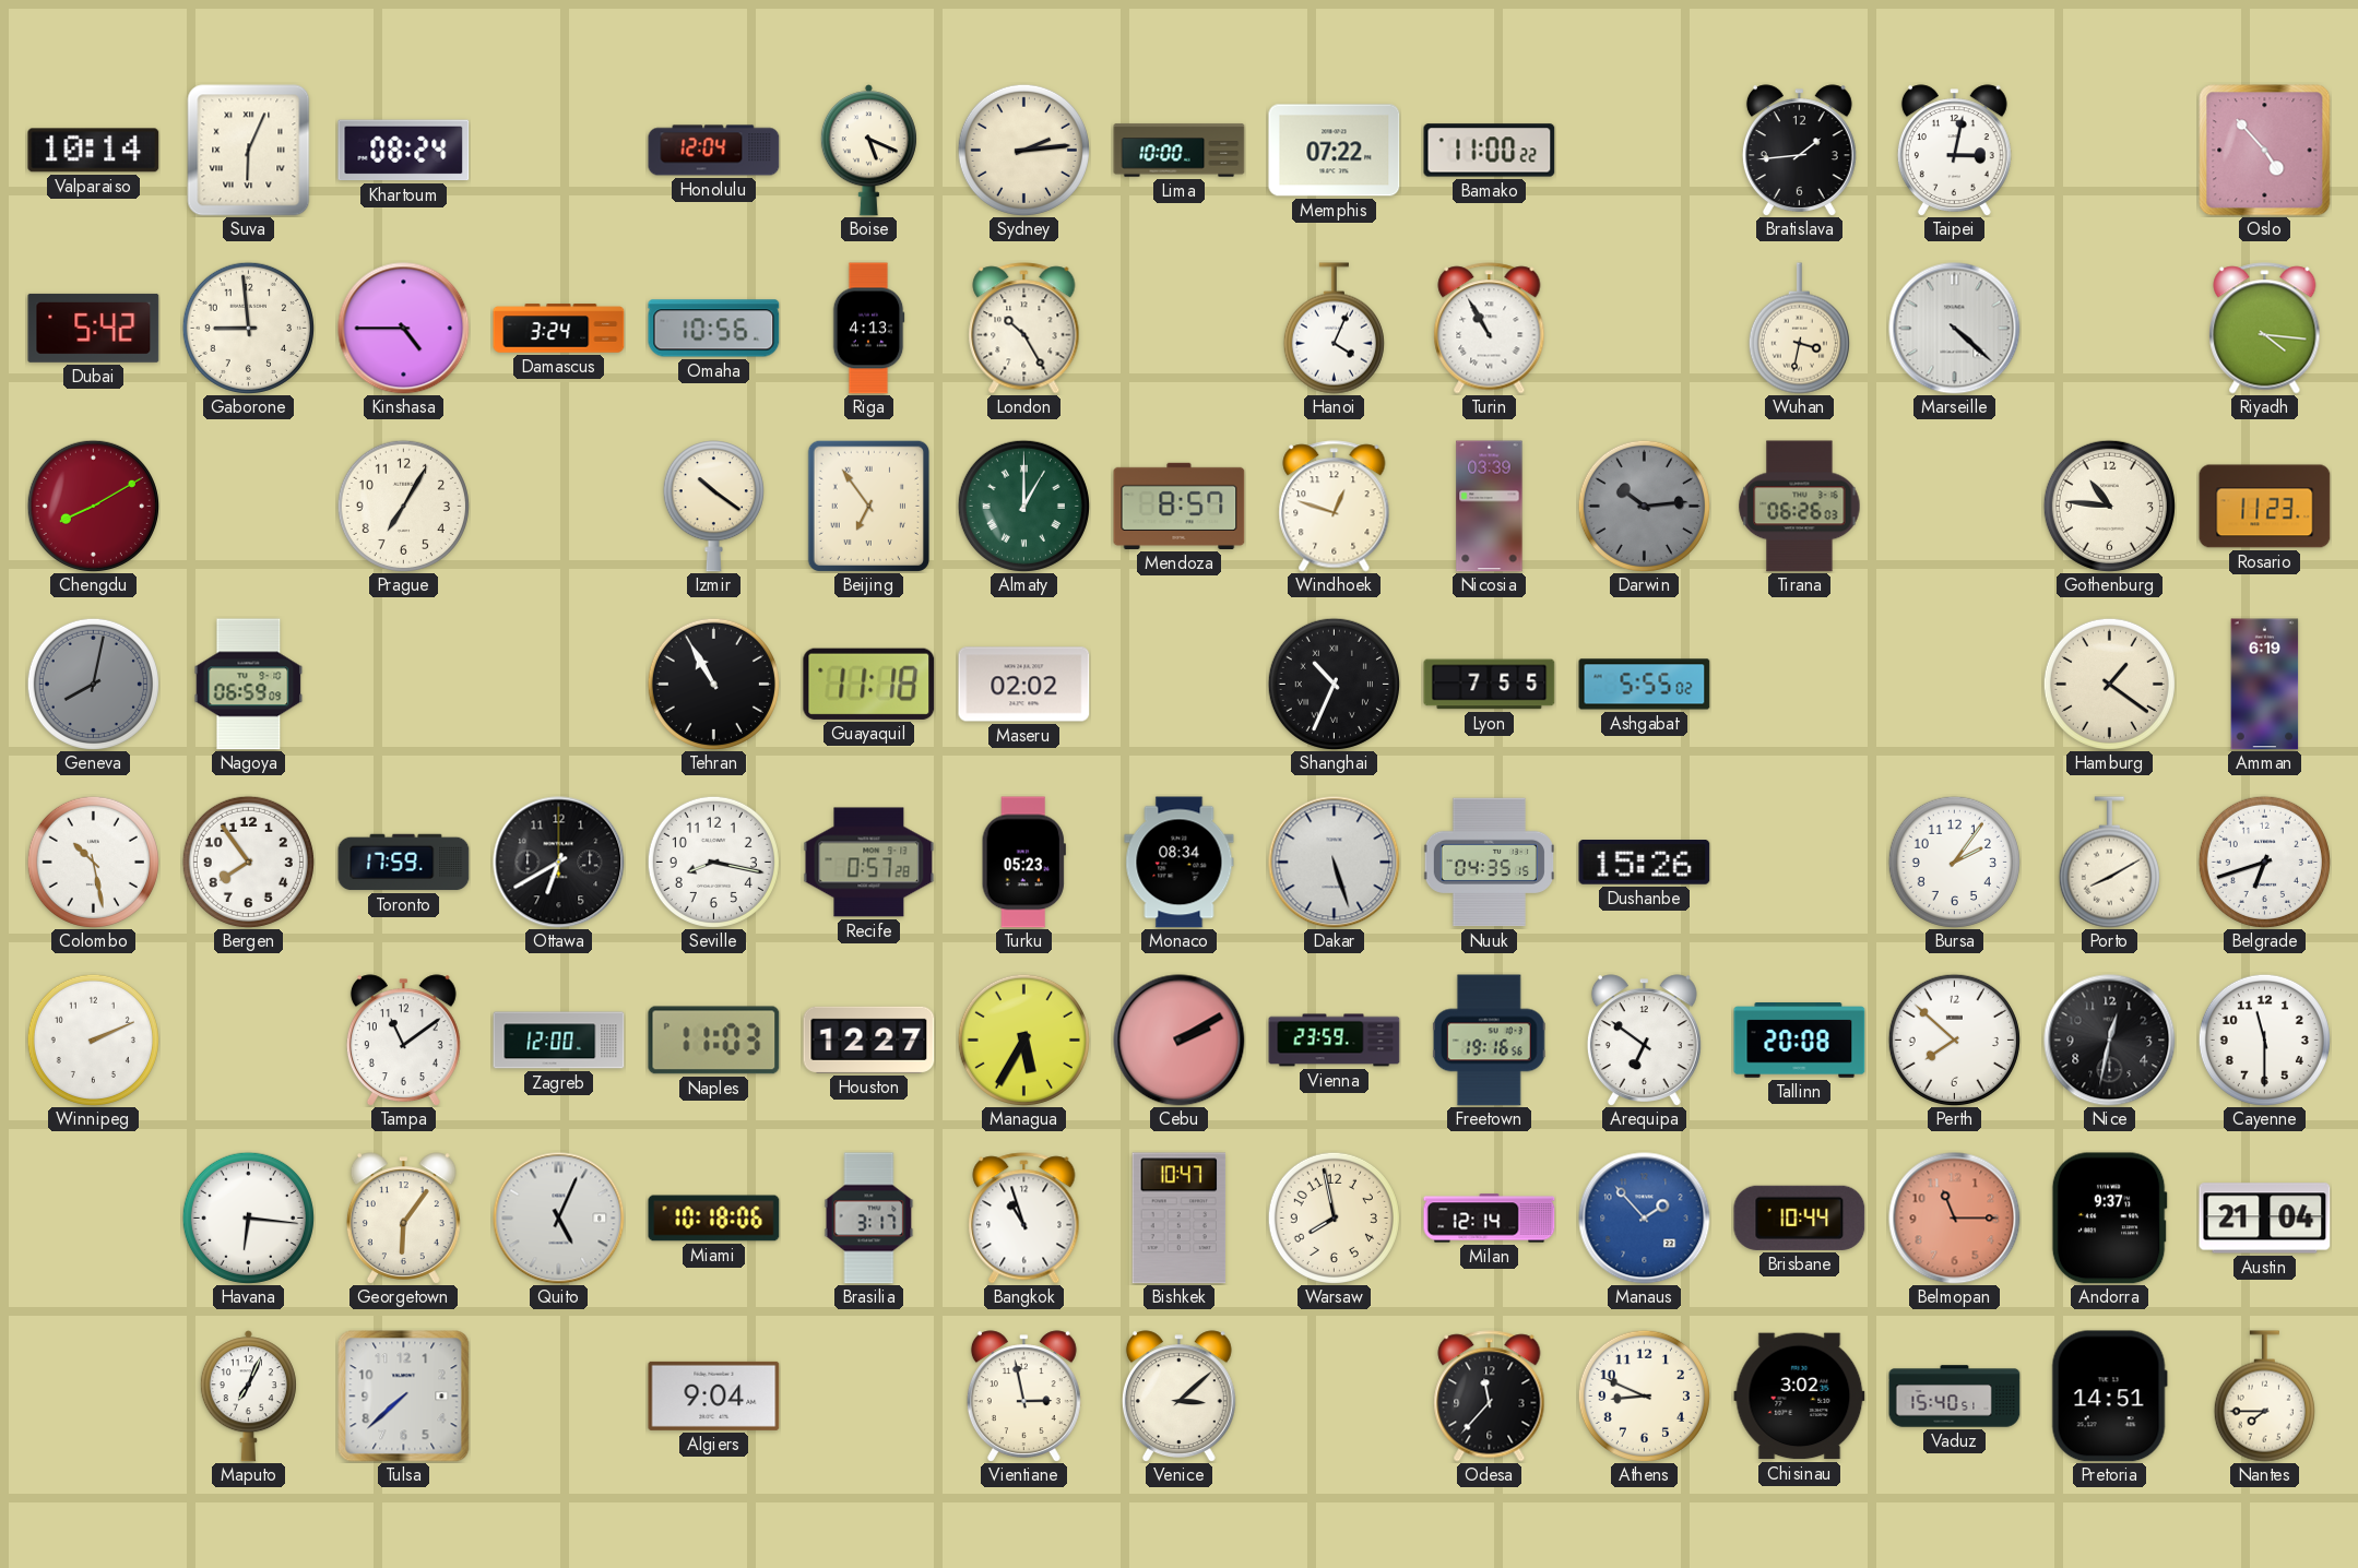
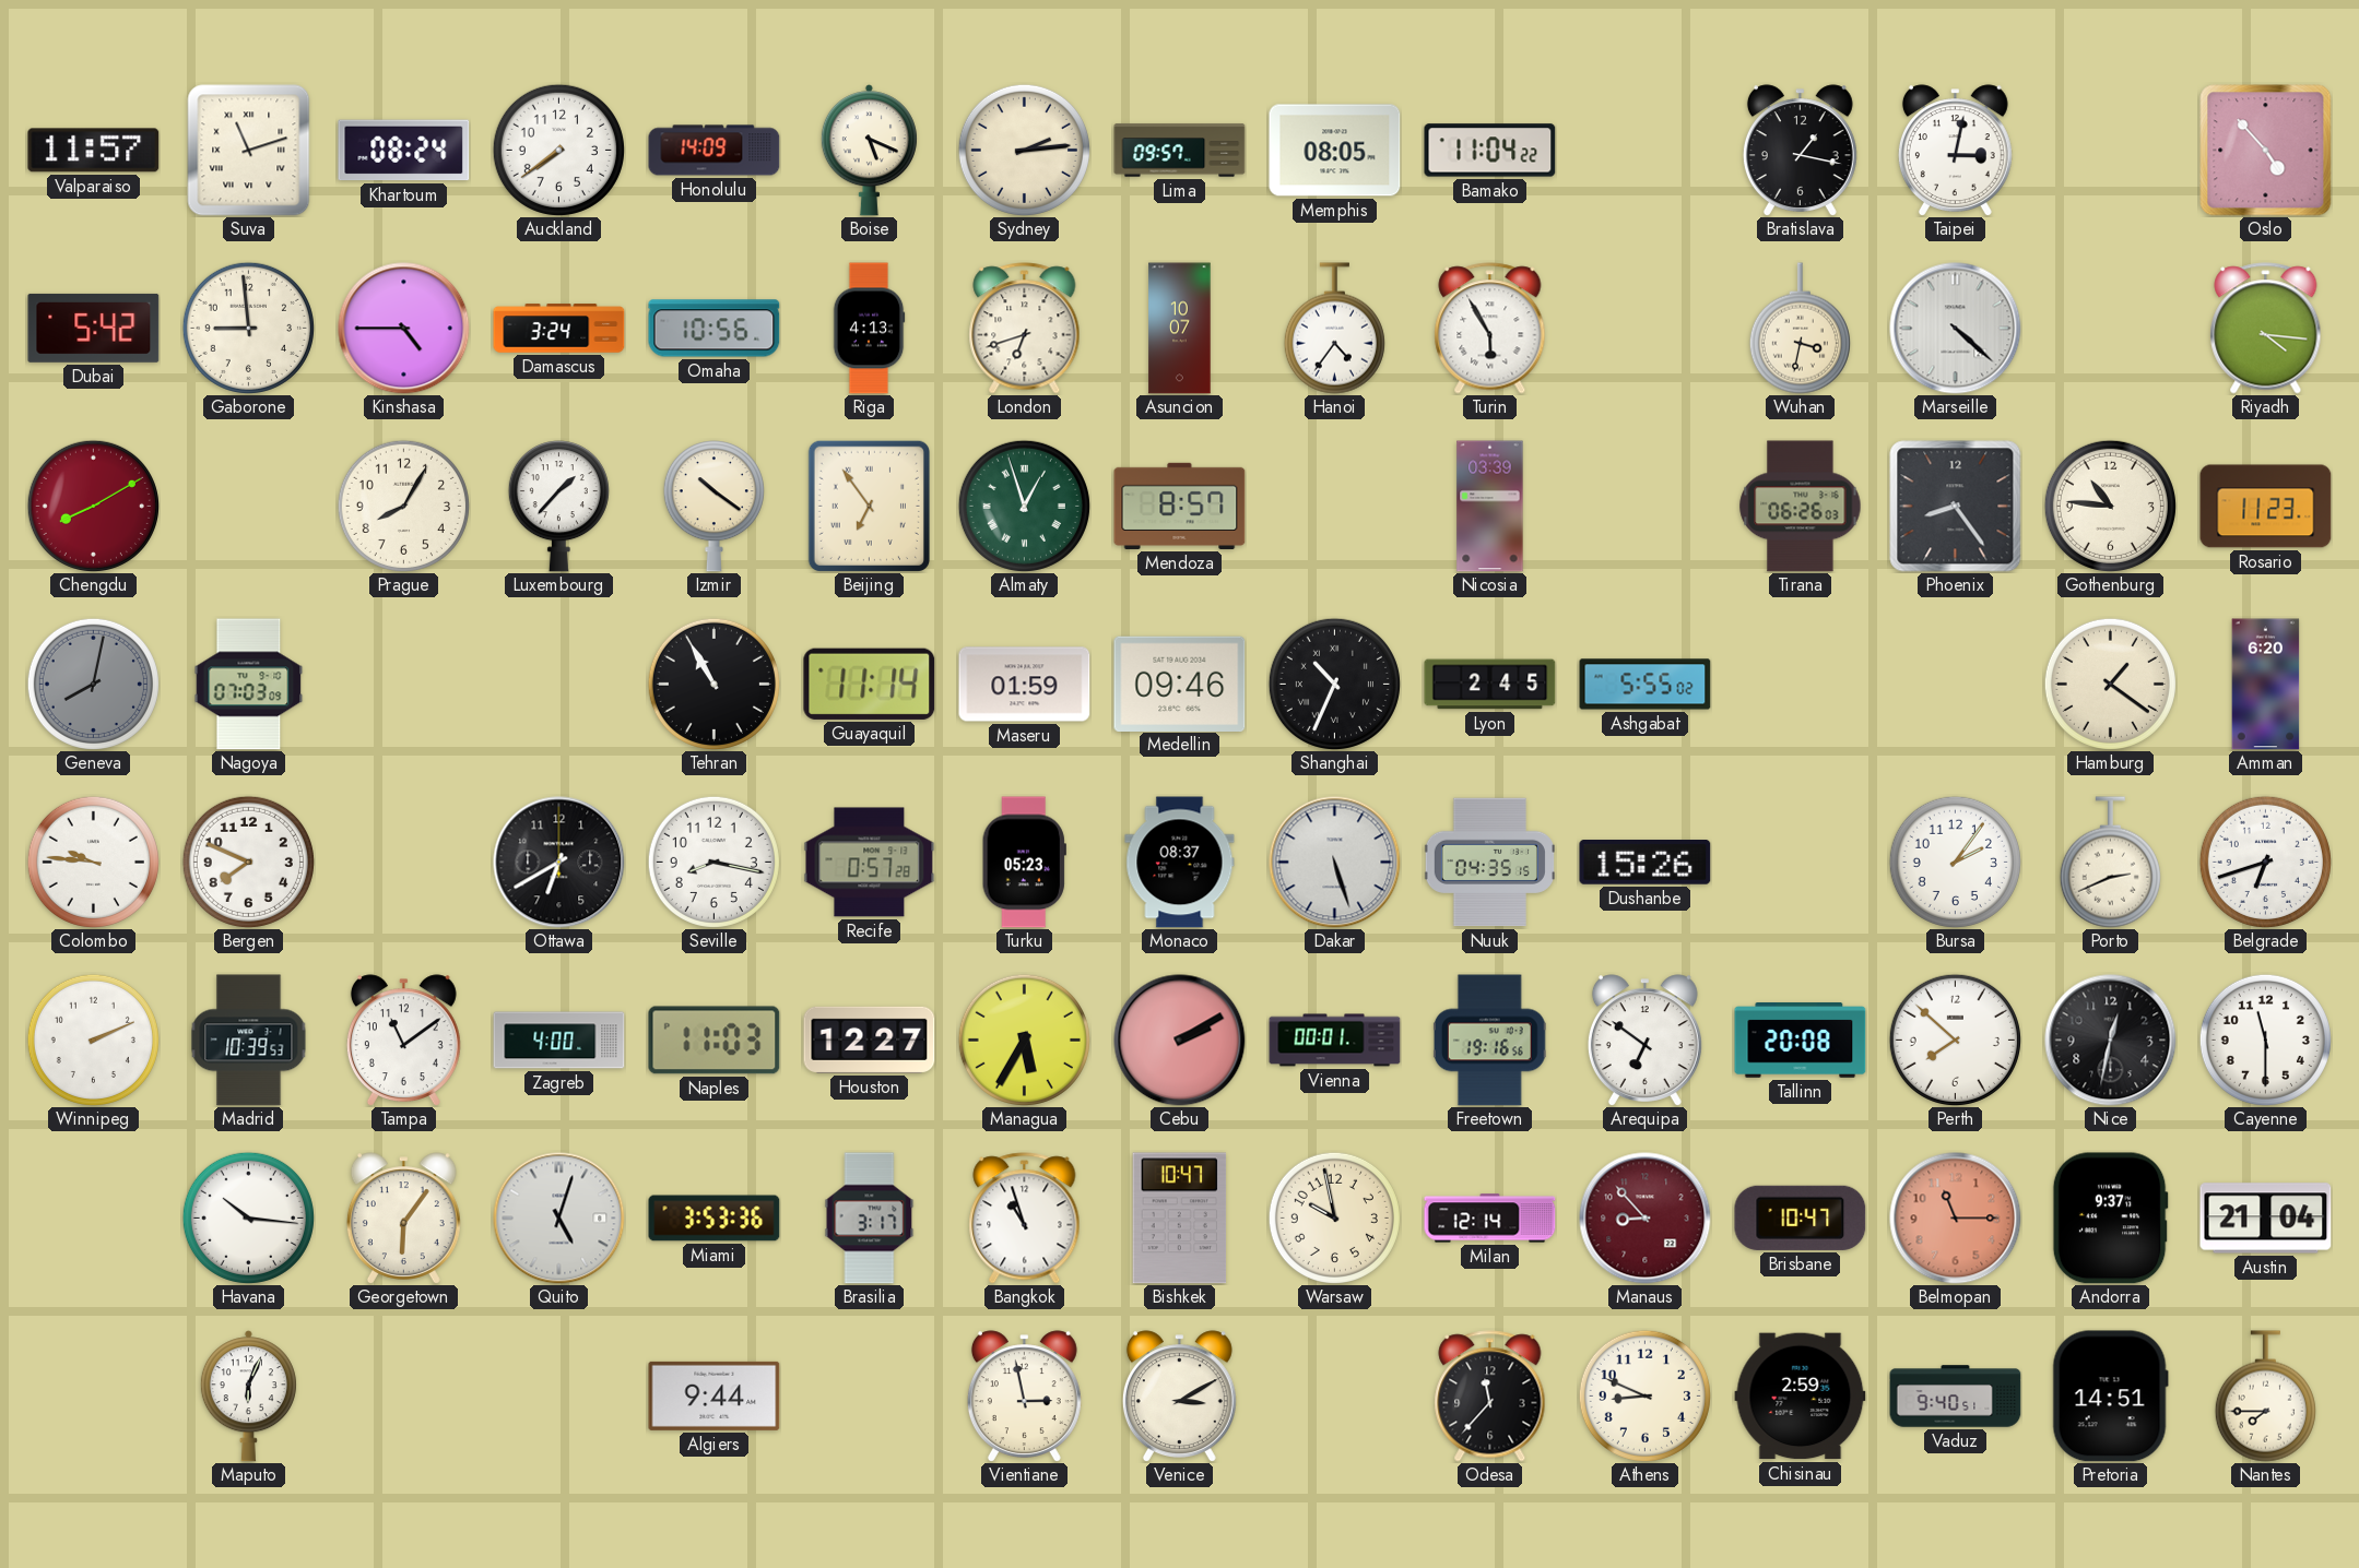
Valparaiso: 10:14 -> 11:57 (94, 151)
Suva: 6:04 -> 11:12 (249, 151)
Auckland: none -> 7:39 (558, 150)
Honolulu: 12:04 -> 14:09 (715, 151)
Lima: 10:00 -> 09:57 (1180, 151)
Memphis: 07:22 -> 08:05 (1335, 151)
Bamako: 11:00 -> 11:04 (1490, 151)
Bratislava: 1:44 -> 1:17 (1800, 150)
London: 10:25 -> 6:42 (1025, 329)
Asuncion: none -> 10:07 (1180, 329)
Hanoi: 4:04 -> 4:36 (1334, 329)
Turin: 10:55 -> 5:55 (1490, 329)
Prague: 7:05 -> 8:05 (403, 506)
Luxembourg: none -> 1:37 (558, 507)
Almaty: 1:00 -> 12:57 (1024, 506)
Windhoek: 12:48 -> none (1335, 507)
Darwin: 10:14 -> none (1644, 506)
Phoenix: none -> 8:24 (1956, 507)
Nagoya: 06:59 -> 07:03 (249, 685)
Guayaquil: 11:18 -> 11:14 (870, 684)
Maseru: 02:02 -> 01:59 (1025, 685)
Medellin: none -> 09:46 (1180, 684)
Lyon: 7:55 -> 2:45 (1490, 685)
Amman: 6:19 -> 6:20 (2266, 685)
Colombo: 10:28 -> 9:46 (93, 862)
Bergen: 7:54 -> 7:49 (248, 862)
Toronto: 17:59 -> none (404, 863)
Monaco: 08:34 -> 08:37 (1180, 863)
Porto: 8:10 -> 2:41 (2110, 863)
Madrid: none -> 10:39 (249, 1041)
Zagreb: 12:00 -> 4:00 (559, 1041)
Vienna: 23:59 -> 00:01 (1335, 1041)
Havana: 6:16 -> 10:16 (248, 1217)
Quito: 5:04 -> 5:03 (559, 1219)
Miami: 10:18 -> 3:53 (715, 1219)
Warsaw: 7:58 -> 9:58 (1334, 1217)
Manaus: 1:53 -> 8:53 (1646, 1219)
Manaus dial: blue -> burgundy (1646, 1219)
Brisbane: 10:44 -> 10:47 (1801, 1217)
Maputo: 7:04 -> 6:04 (248, 1397)
Tulsa: 7:38 -> none (404, 1397)
Algiers: 9:04 -> 9:44 (715, 1395)
Venice: 3:08 -> 3:10 (1179, 1395)
Chisinau: 3:02 -> 2:59 (1801, 1397)
Vaduz: 15:40 -> 9:40 (1956, 1397)
